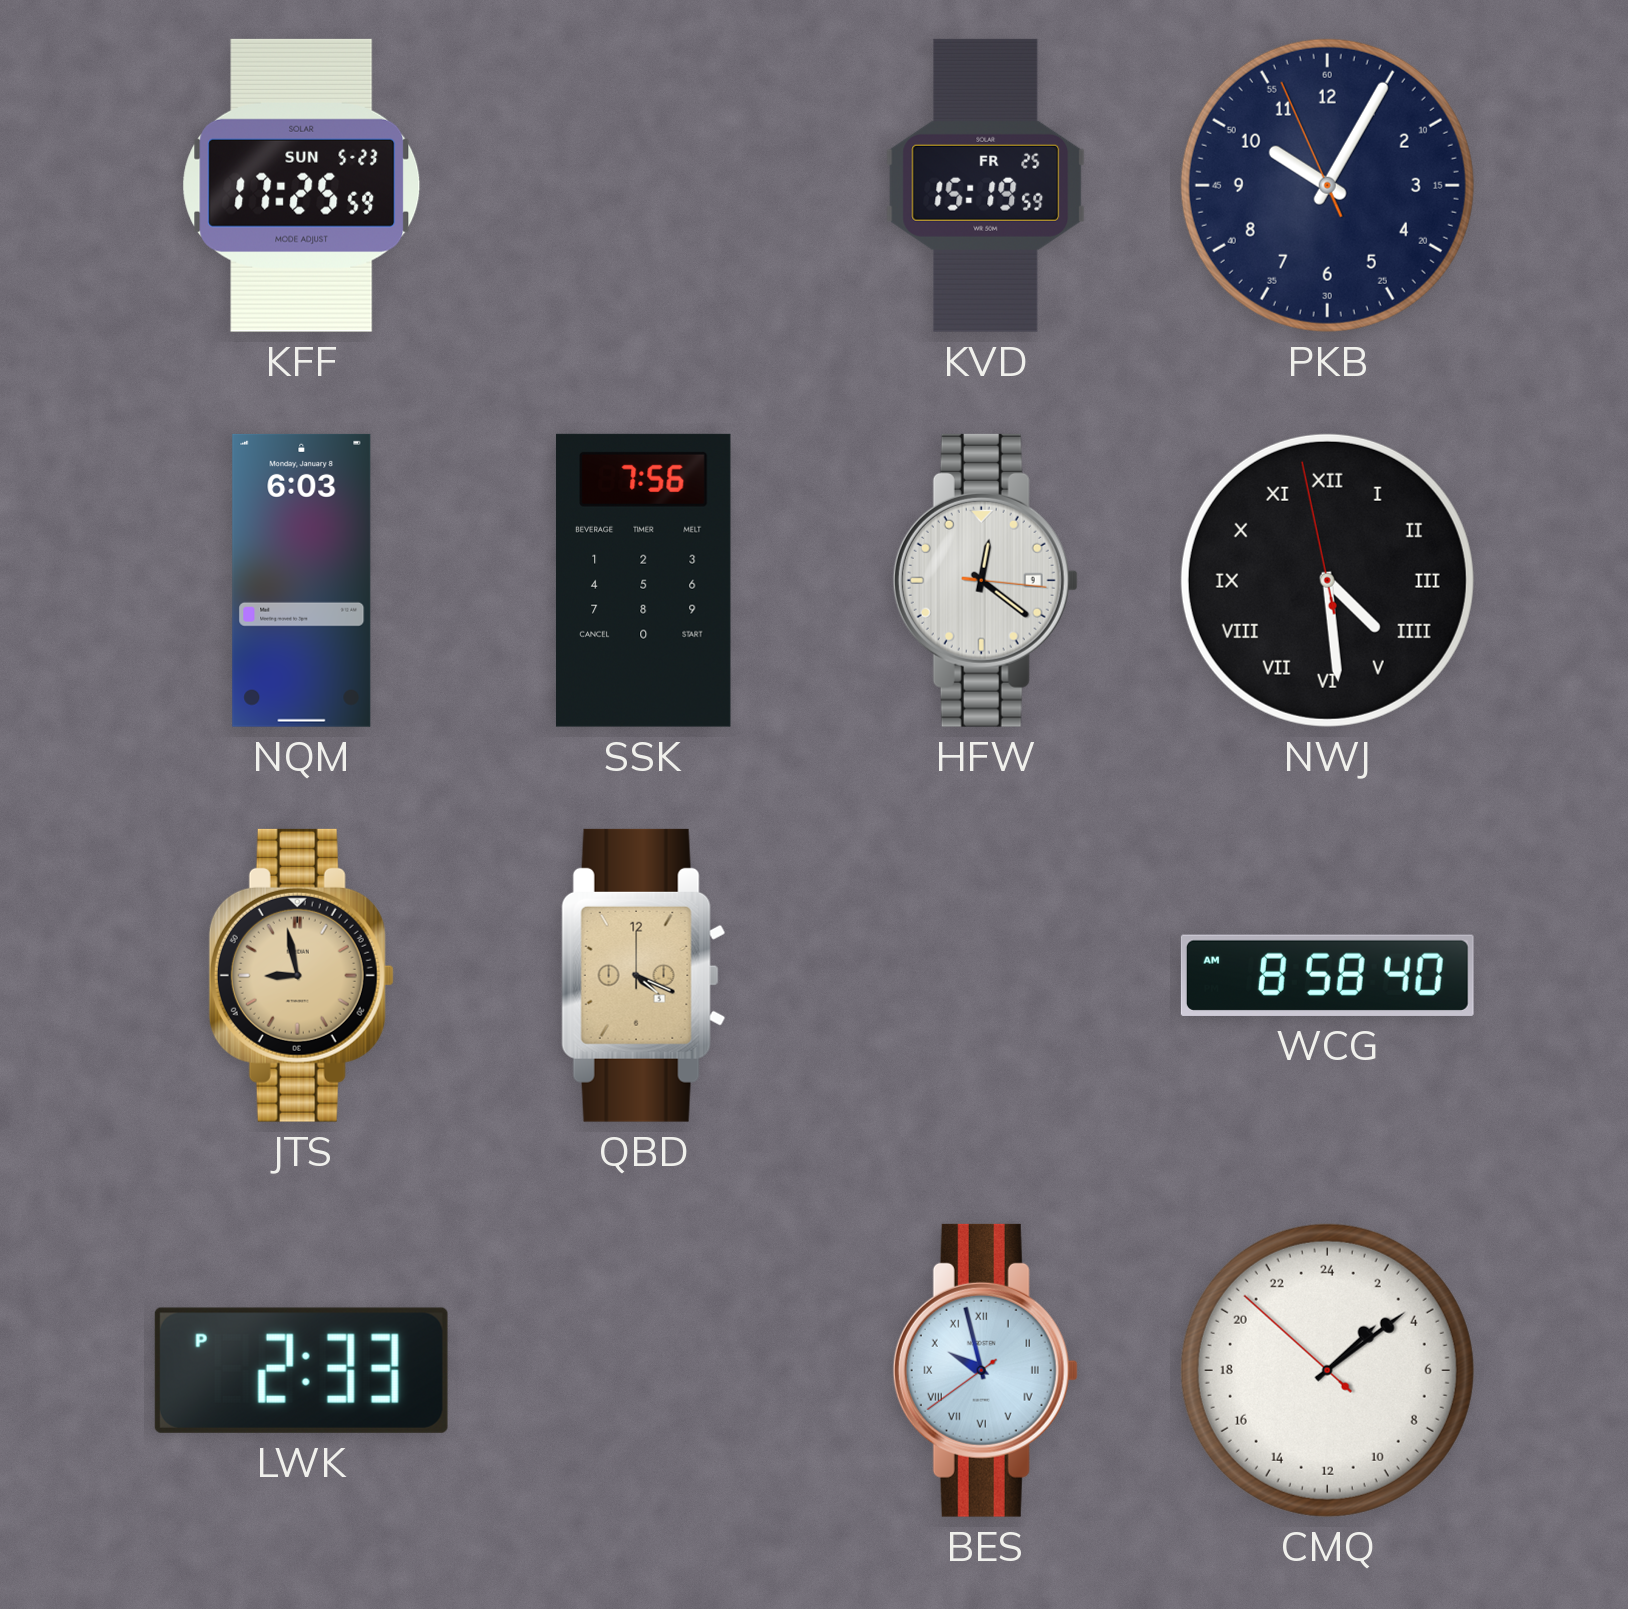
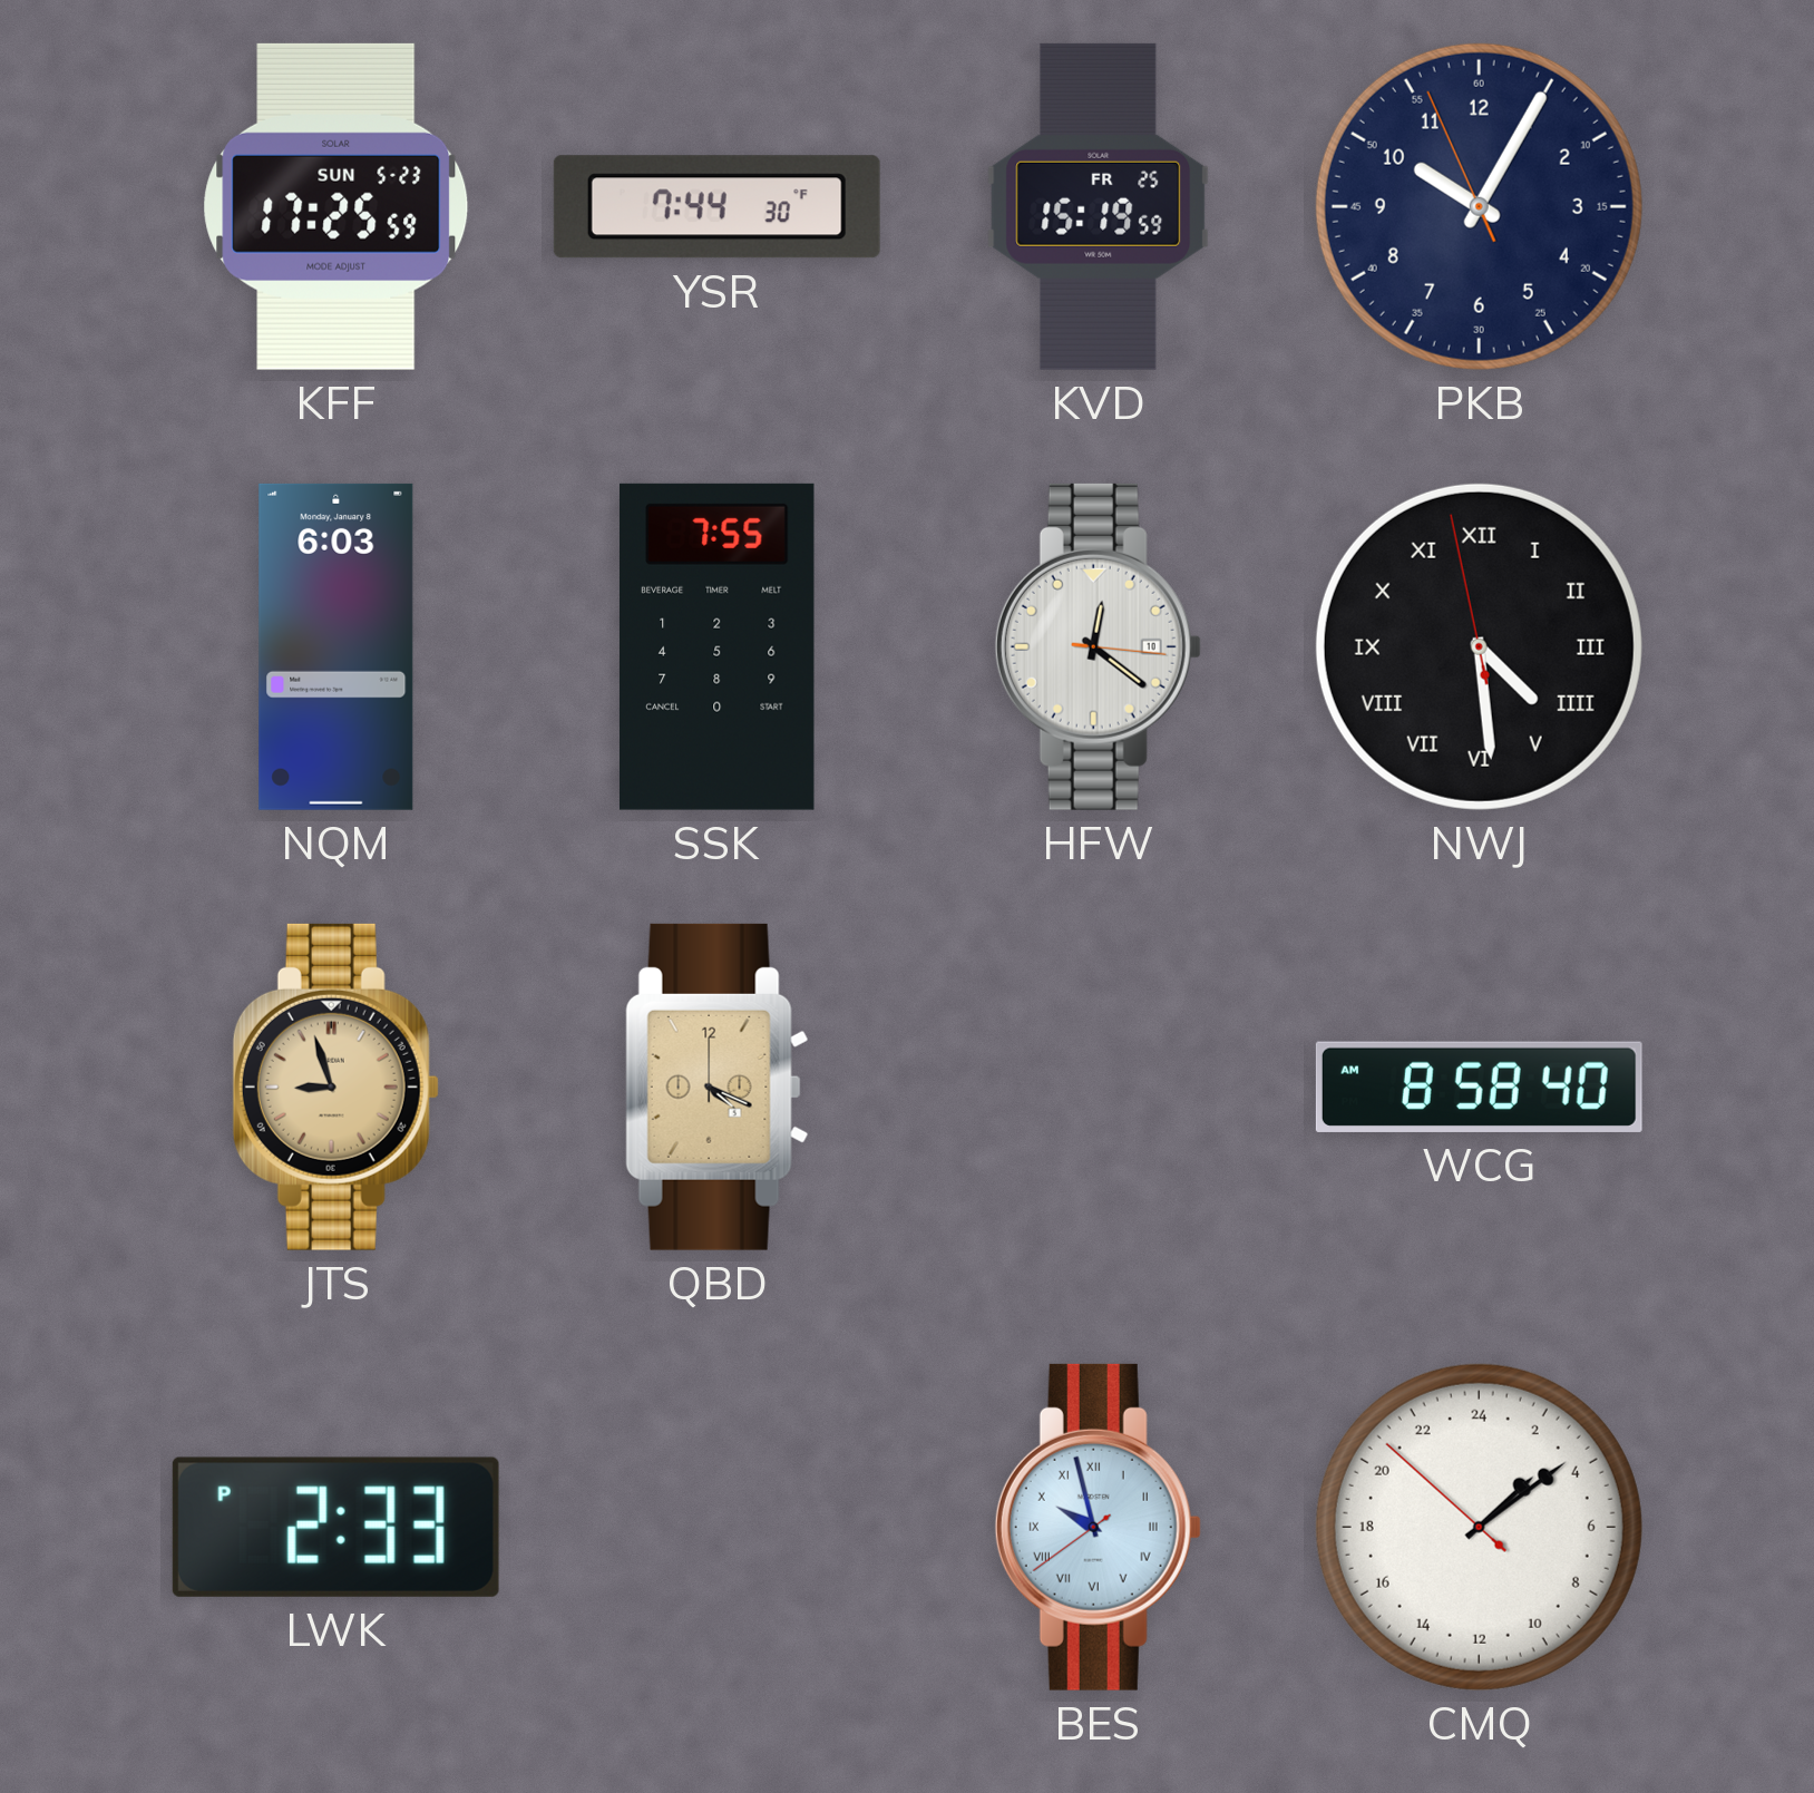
YSR: none -> 7:44 (716, 207)
SSK: 7:56 -> 7:55 (716, 646)
HFW date: 9 -> 10 (1098, 646)
JTS: 8:58 -> 8:57 (335, 1086)
